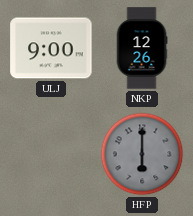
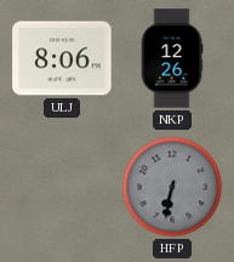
ULJ: 9:00 -> 8:06 (62, 58)
HFP: 6:00 -> 6:32 (172, 187)
